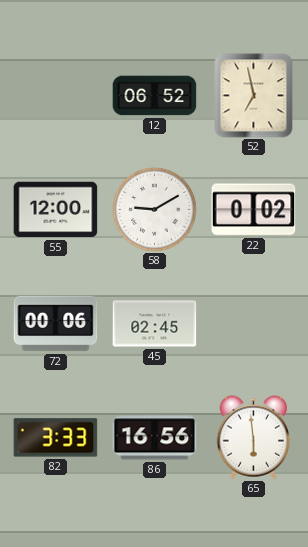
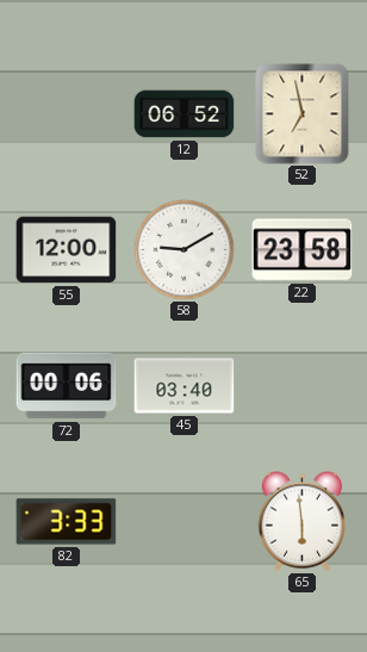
22: 0:02 -> 23:58 (303, 250)
45: 02:45 -> 03:40 (185, 386)
86: 16:56 -> none (155, 438)
